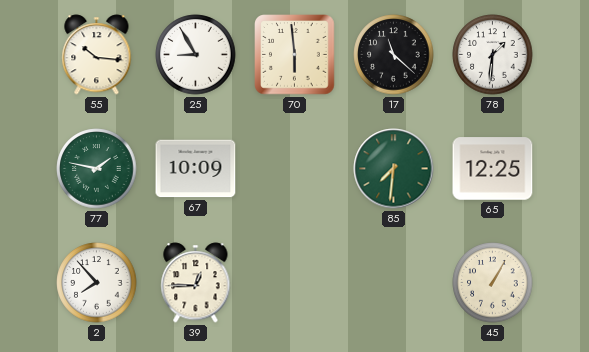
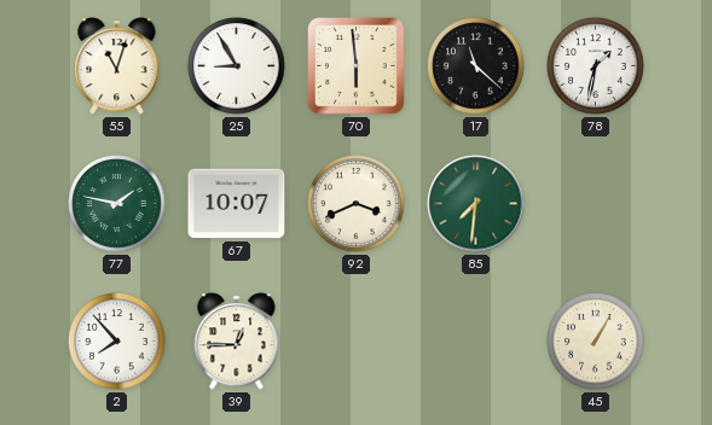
55: 10:16 -> 11:03 (117, 66)
78: 1:31 -> 1:32 (596, 66)
67: 10:09 -> 10:07 (237, 204)
92: none -> 3:41 (357, 204)
65: 12:25 -> none (493, 169)
